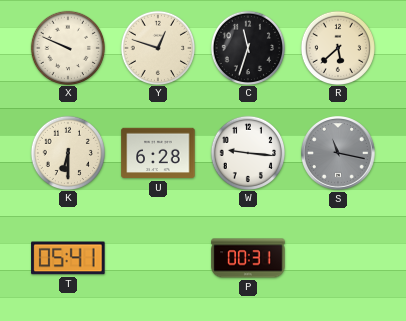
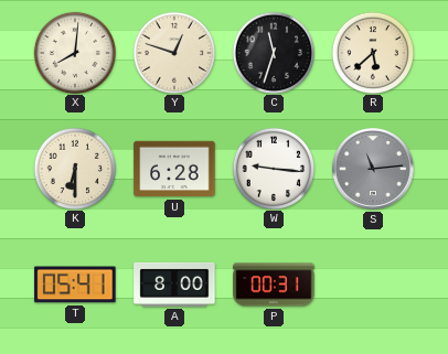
X: 9:49 -> 8:01 (74, 52)
S: 11:17 -> 11:14 (374, 170)
A: none -> 8:00 (174, 285)
